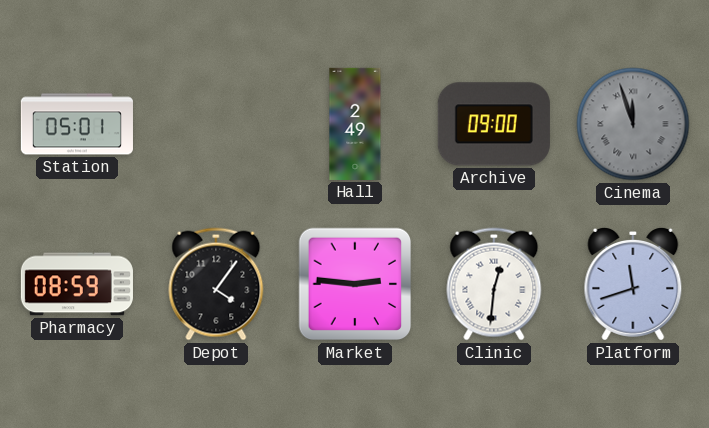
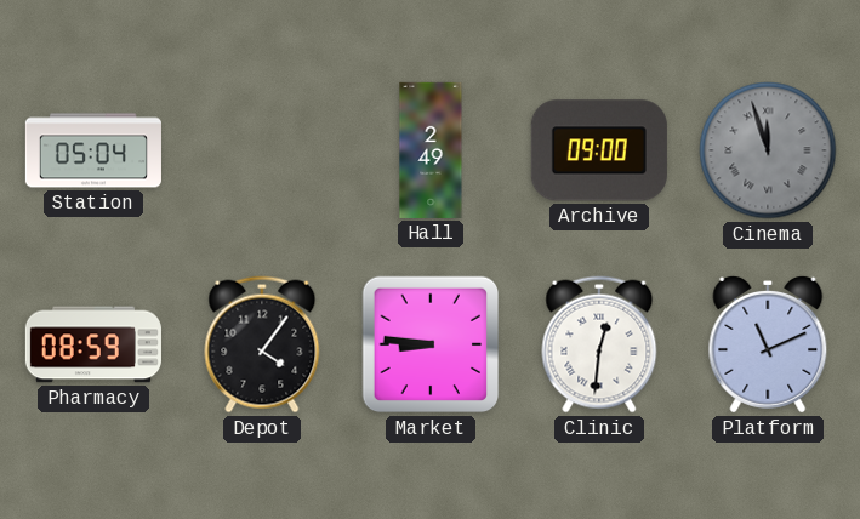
Station: 05:01 -> 05:04 (93, 150)
Market: 2:46 -> 8:46 (431, 344)
Platform: 11:42 -> 11:11 (768, 344)
